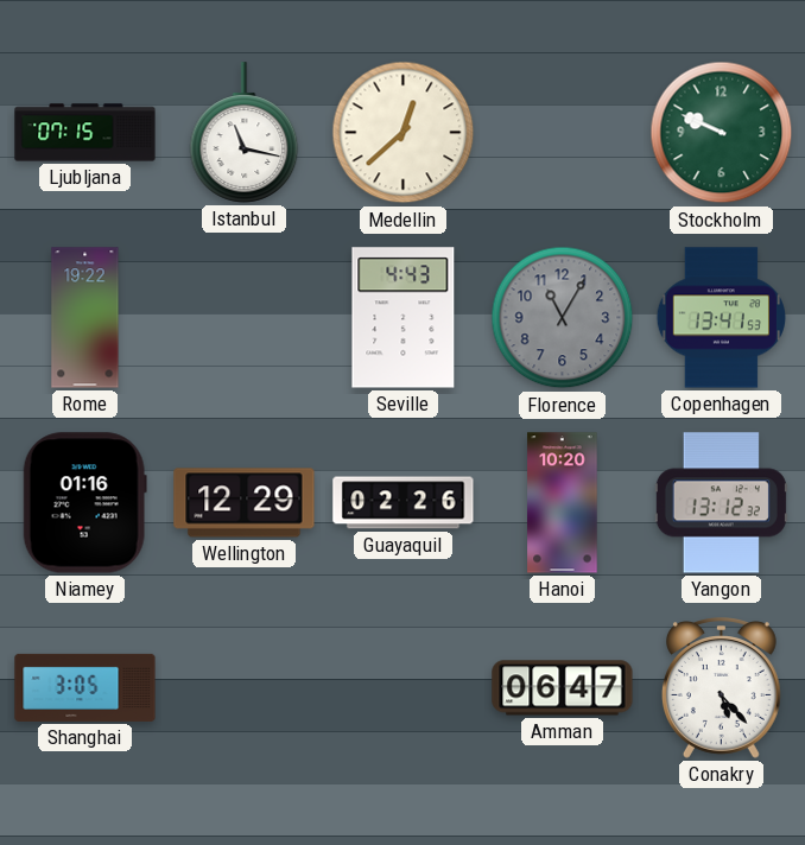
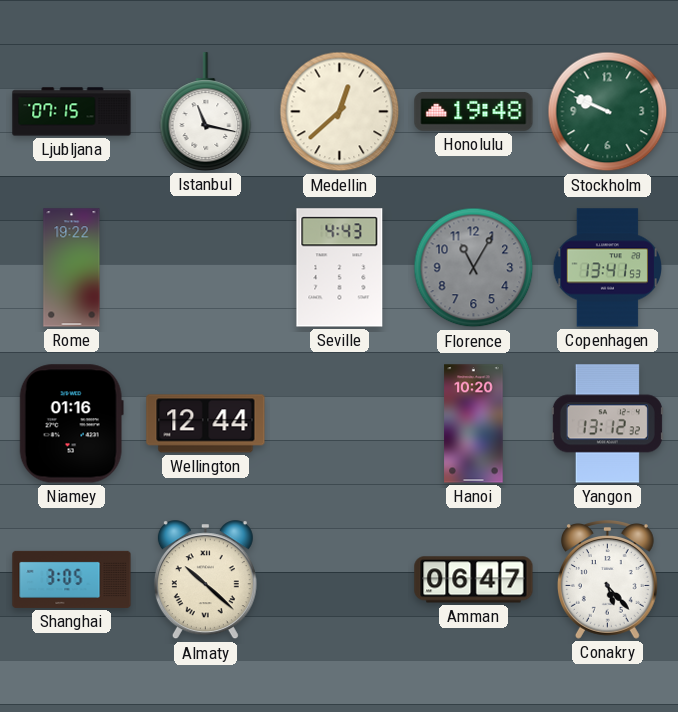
Honolulu: none -> 19:48 (474, 112)
Wellington: 12:29 -> 12:44 (206, 424)
Guayaquil: 02:26 -> none (404, 503)
Almaty: none -> 10:22 (205, 580)
